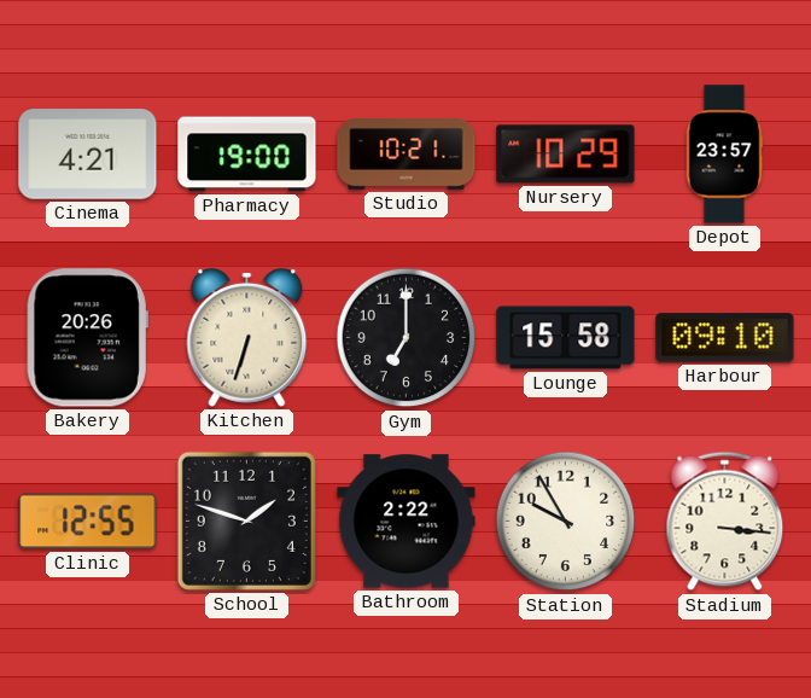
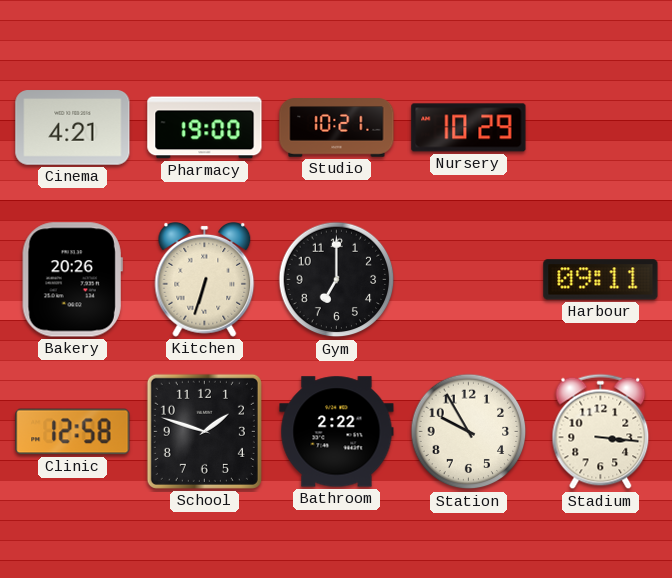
Depot: 23:57 -> none (724, 155)
Lounge: 15:58 -> none (566, 338)
Harbour: 09:10 -> 09:11 (601, 280)
Clinic: 12:55 -> 12:58 (73, 432)
